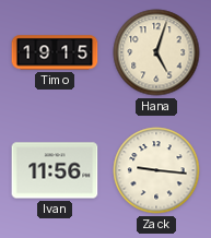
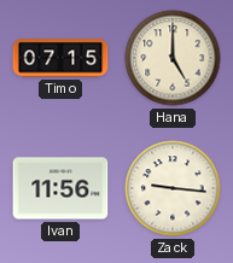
Timo: 19:15 -> 07:15 (60, 58)
Hana: 5:03 -> 5:00 (173, 58)
